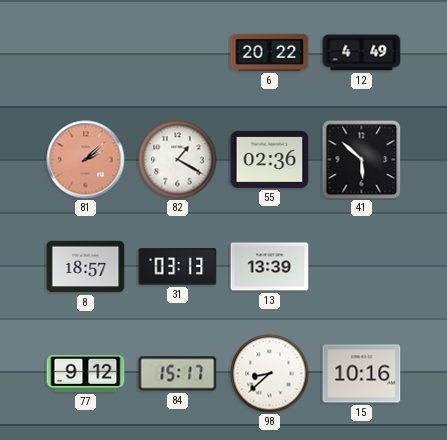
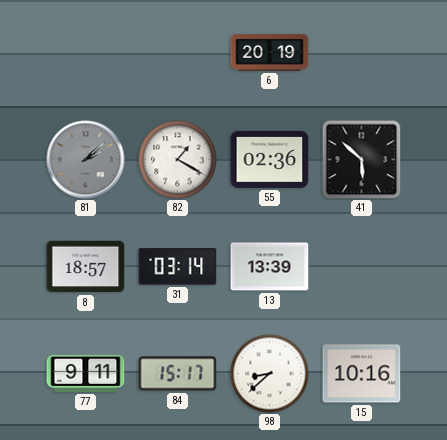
6: 20:22 -> 20:19 (270, 52)
12: 4:49 -> none (362, 53)
81 dial: salmon -> grey (86, 160)
31: 03:13 -> 03:14 (178, 267)
77: 9:12 -> 9:11 (86, 373)
